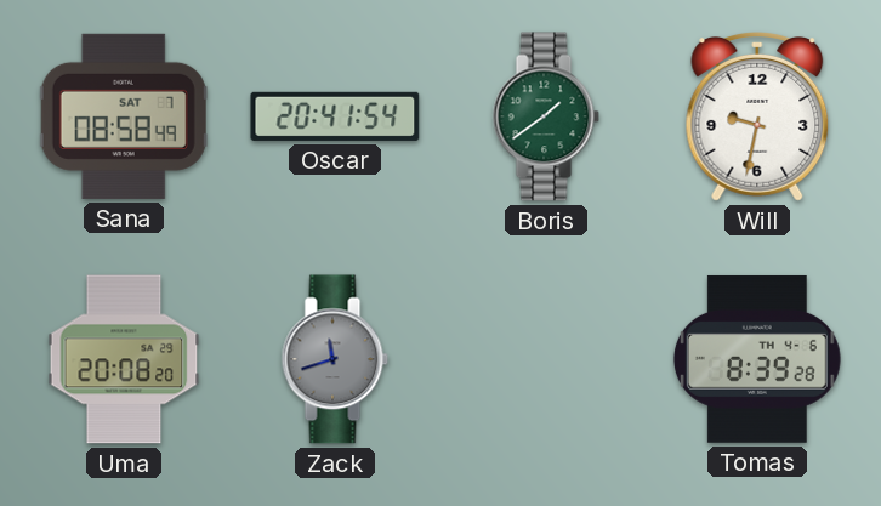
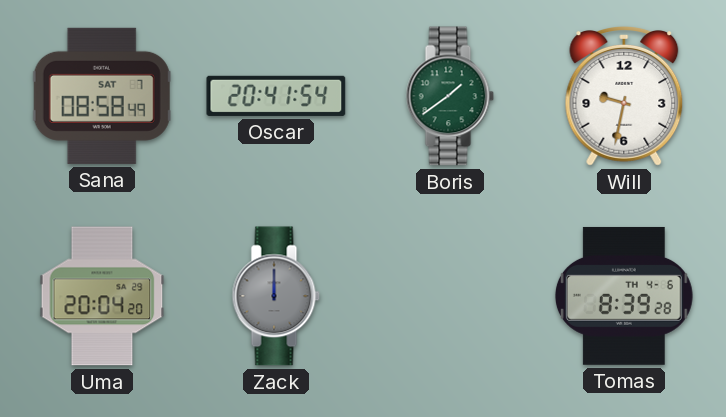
Uma: 20:08 -> 20:04 (102, 296)
Zack: 11:42 -> 12:00 (276, 296)
